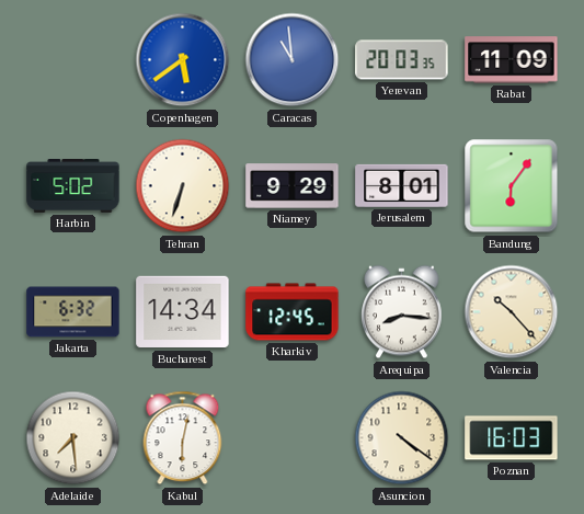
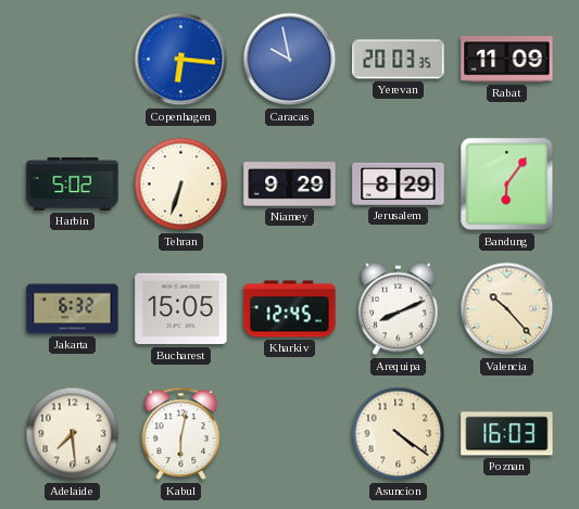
Copenhagen: 5:39 -> 6:16 (181, 60)
Caracas: 10:59 -> 9:58 (290, 60)
Jerusalem: 8:01 -> 8:29 (399, 183)
Bucharest: 14:34 -> 15:05 (181, 309)
Arequipa: 8:16 -> 8:11 (399, 309)
